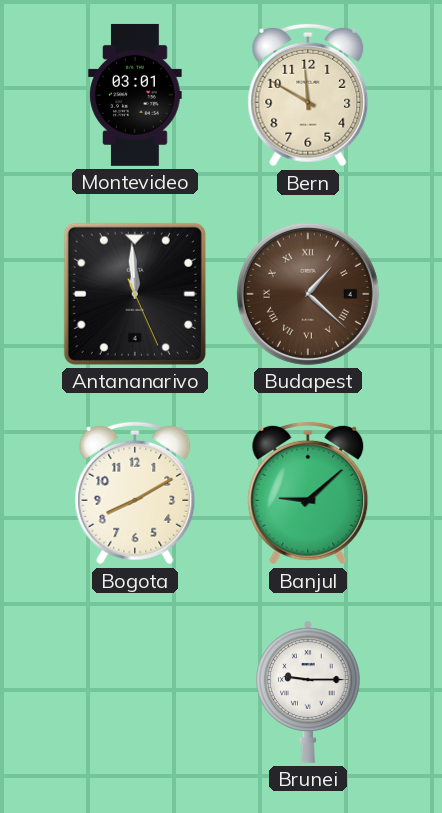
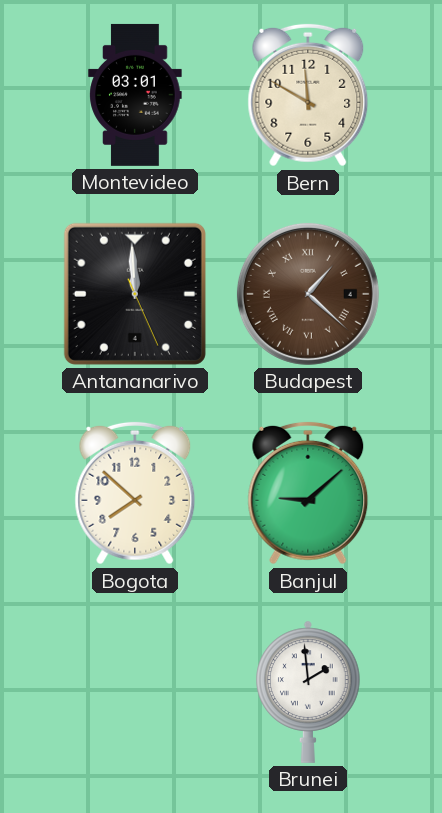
Bogota: 8:10 -> 7:52 (135, 493)
Brunei: 9:15 -> 1:59 (308, 692)
